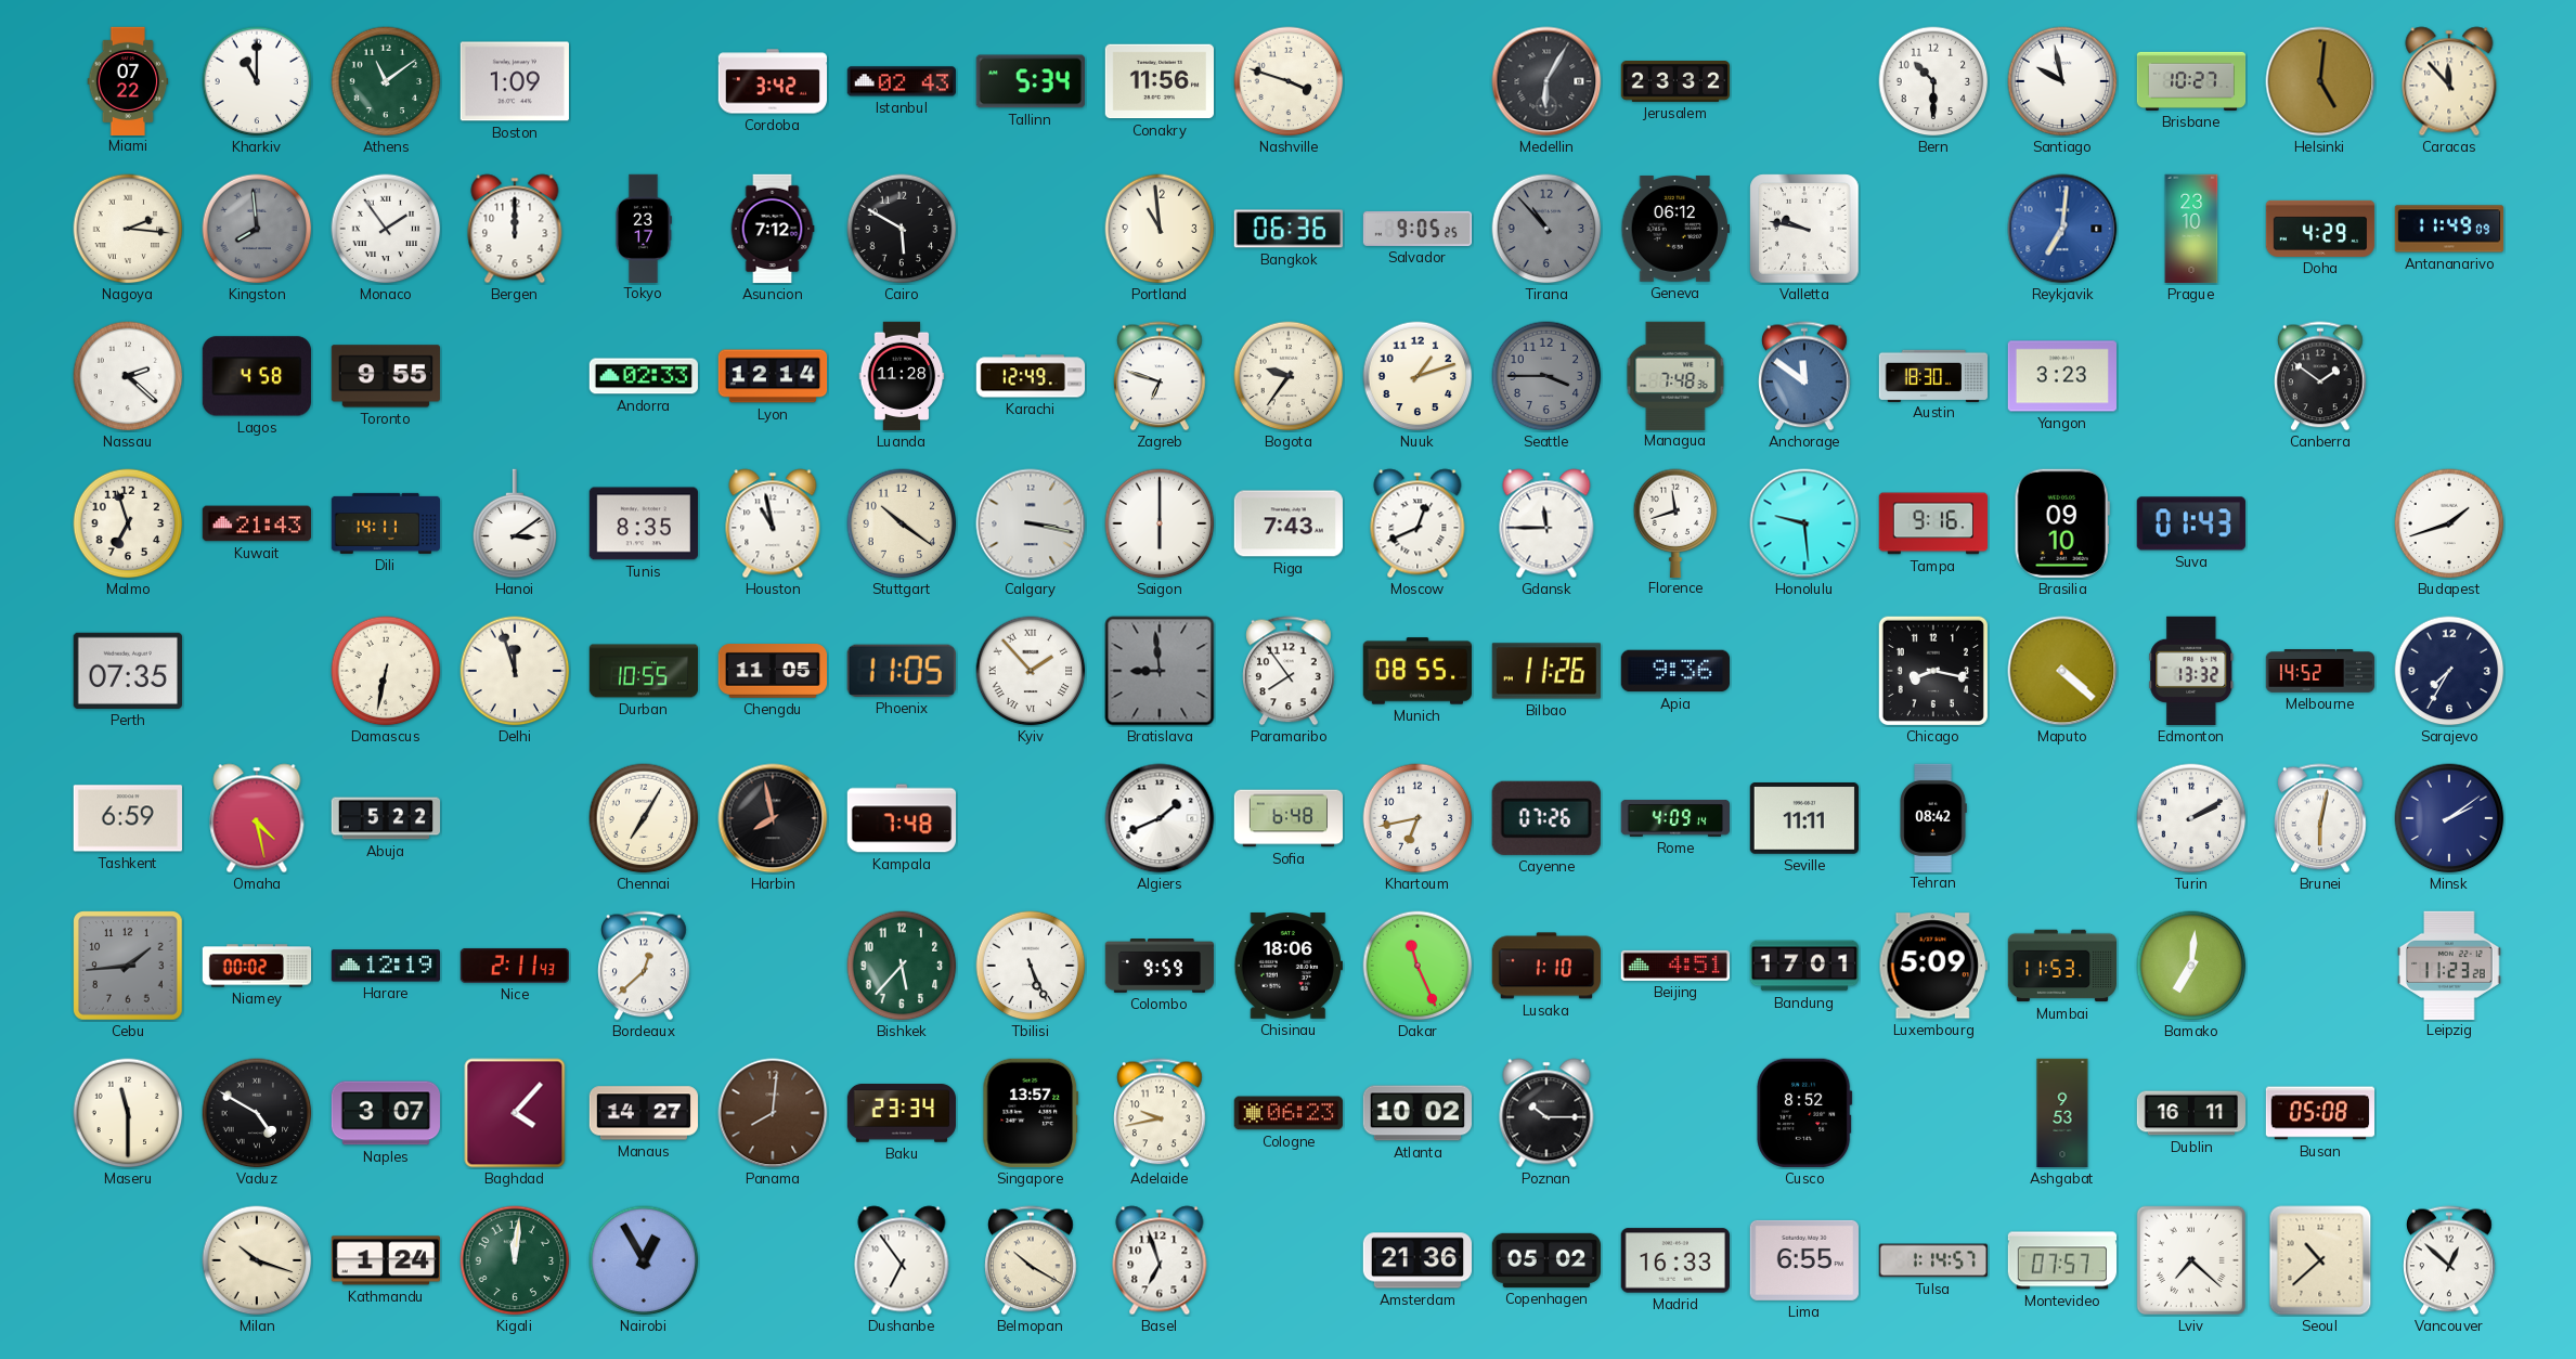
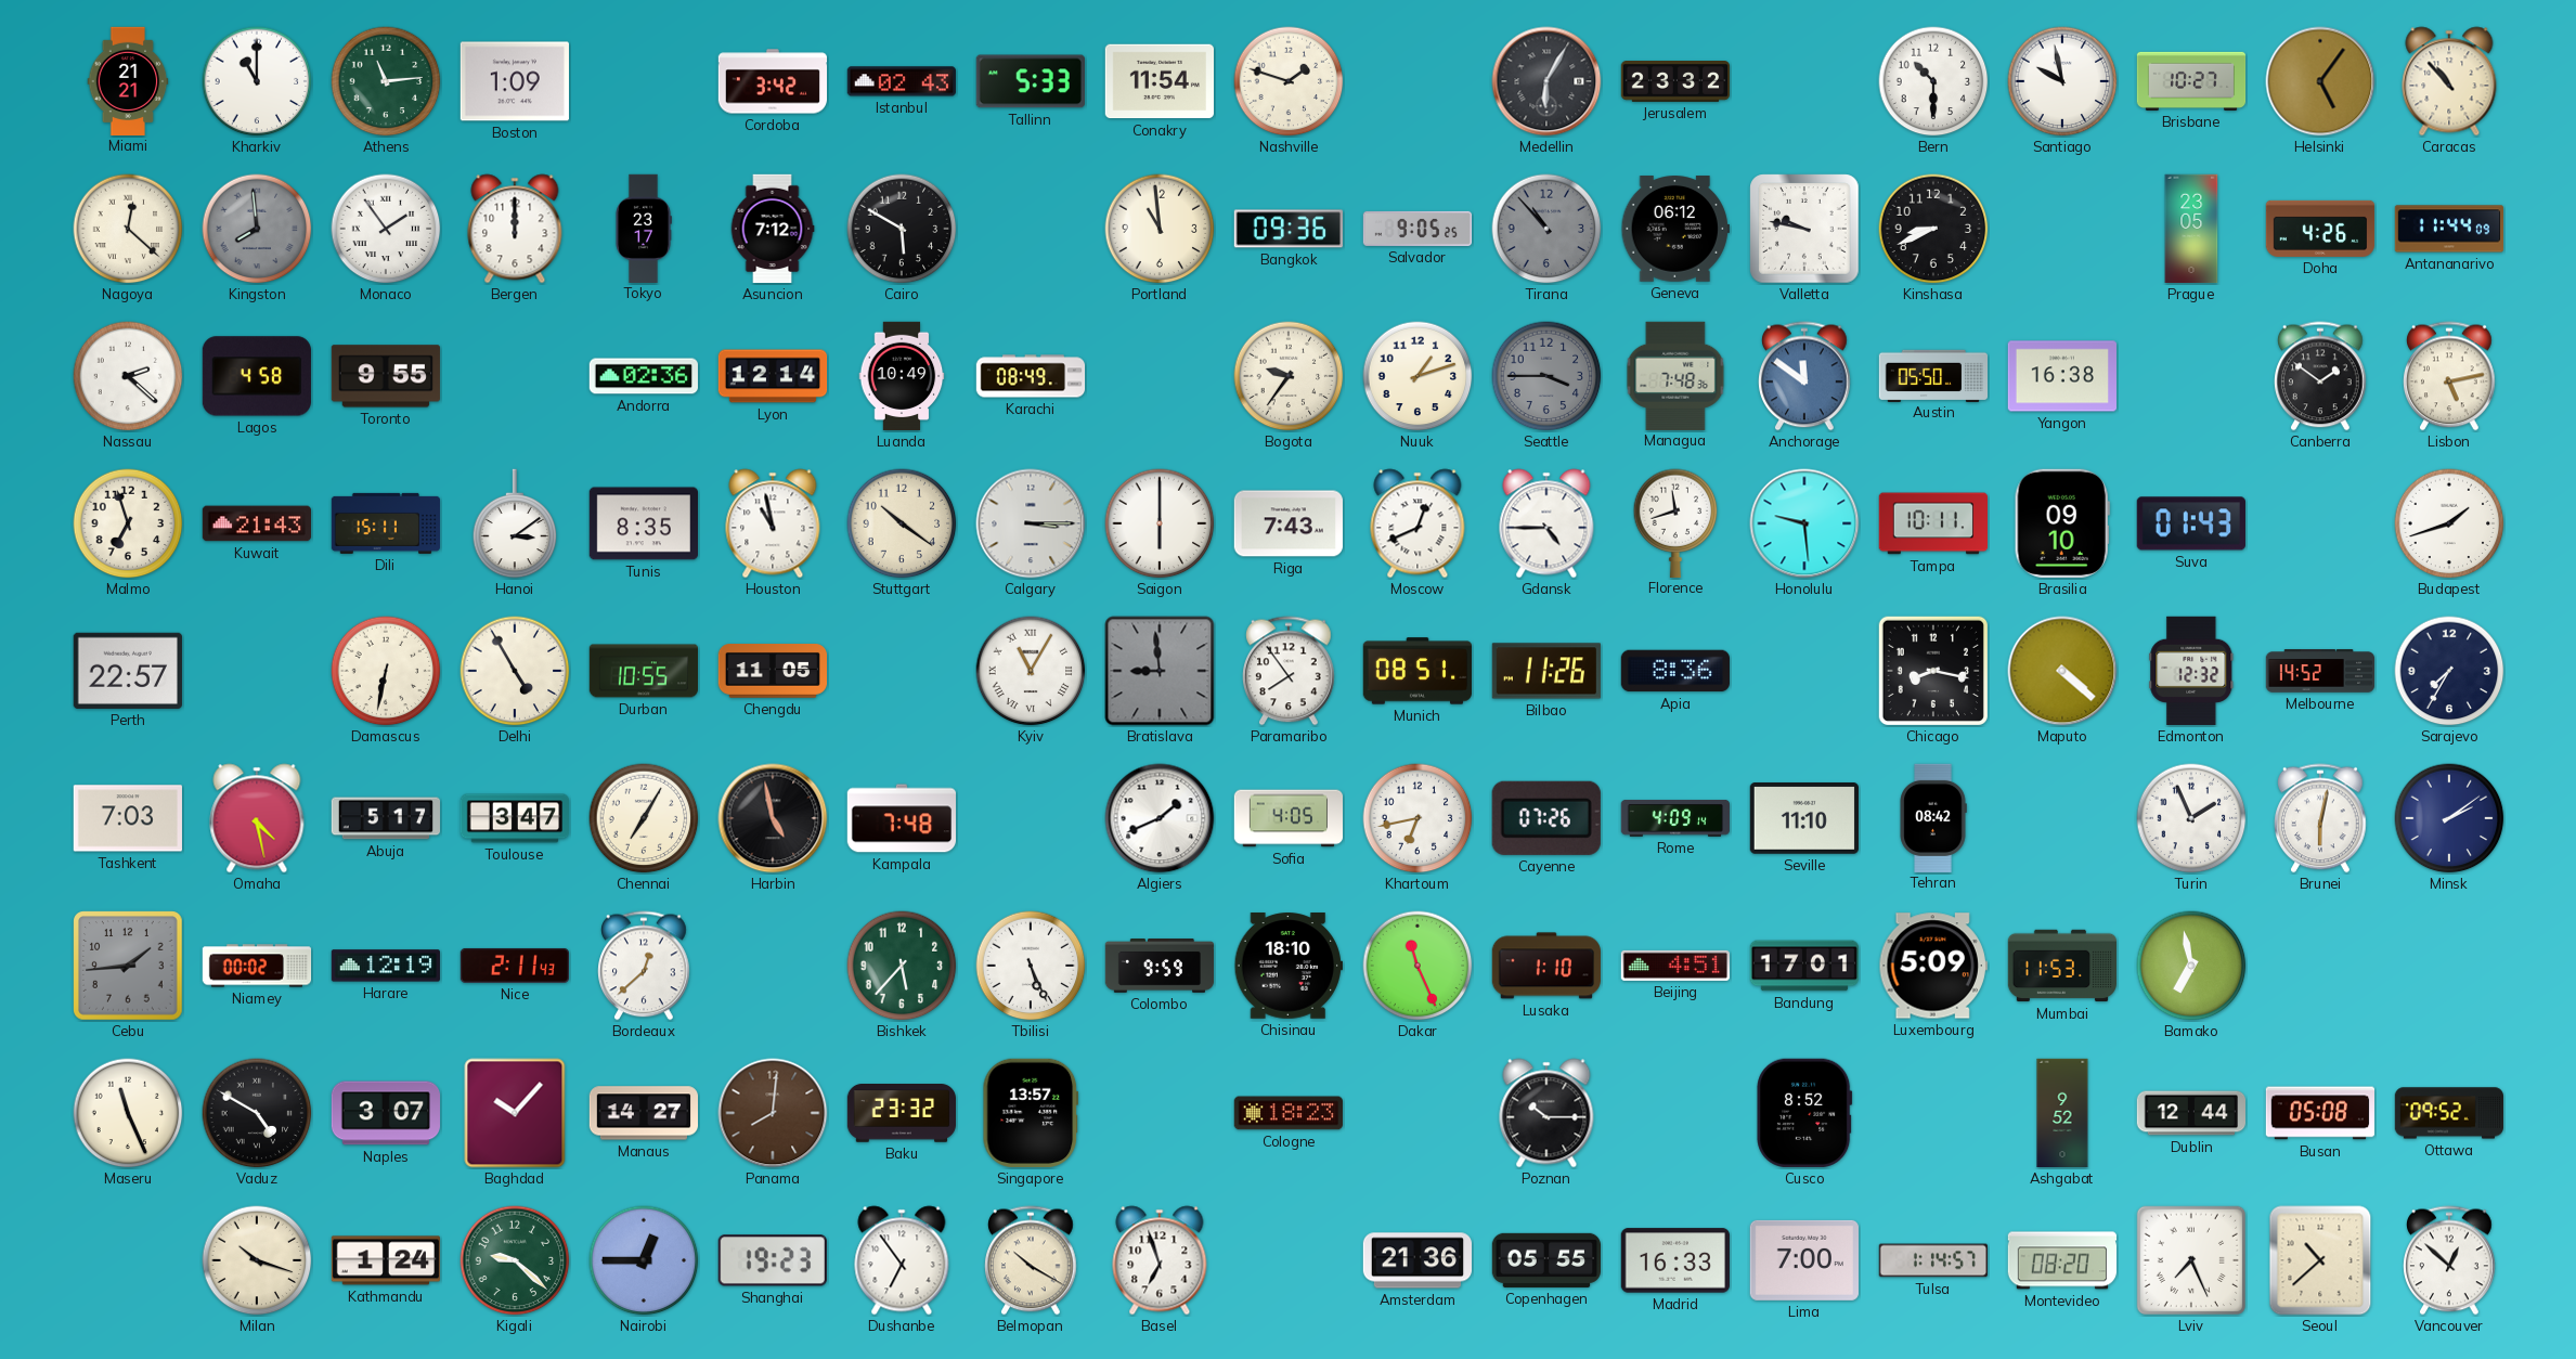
Miami: 07:22 -> 21:21 (128, 80)
Athens: 11:09 -> 11:14 (386, 81)
Tallinn: 5:34 -> 5:33 (1031, 81)
Conakry: 11:56 -> 11:54 (1158, 81)
Nashville: 3:48 -> 1:48 (1289, 81)
Helsinki: 5:01 -> 5:06 (2320, 81)
Caracas: 11:53 -> 10:53 (2449, 81)
Nagoya: 2:16 -> 12:22 (128, 229)
Bangkok: 06:36 -> 09:36 (1289, 229)
Kinshasa: none -> 8:41 (1933, 229)
Reykjavik: 7:01 -> none (2062, 229)
Prague: 23:10 -> 23:05 (2191, 229)
Doha: 4:29 -> 4:26 (2320, 229)
Antananarivo: 11:49 -> 11:44 (2448, 229)
Andorra: 02:33 -> 02:36 (643, 376)
Luanda: 11:28 -> 10:49 (902, 376)
Karachi: 12:49 -> 08:49 (1031, 376)
Zagreb: 6:48 -> none (1161, 376)
Austin: 18:30 -> 05:50 (1932, 375)
Yangon: 3:23 -> 16:38 (2061, 376)
Lisbon: none -> 5:13 (2450, 376)
Dili: 14:11 -> 15:11 (385, 523)
Calgary: 3:17 -> 3:15 (1031, 523)
Gdansk: 11:45 -> 4:45 (1546, 523)
Tampa: 9:16 -> 10:11 (1932, 523)
Perth: 07:35 -> 22:57 (128, 671)
Delhi: 11:57 -> 4:55 (515, 671)
Phoenix: 11:05 -> none (902, 671)
Kyiv: 1:53 -> 11:05 (1031, 671)
Munich: 08:55 -> 08:51 (1416, 671)
Apia: 9:36 -> 8:36 (1674, 671)
Edmonton: 13:32 -> 12:32 (2191, 671)
Tashkent: 6:59 -> 7:03 (128, 818)
Abuja: 5:22 -> 5:17 (385, 818)
Toulouse: none -> 3:47 (514, 818)
Harbin: 7:58 -> 4:58 (773, 818)
Sofia: 6:48 -> 4:05 (1287, 818)
Seville: 11:11 -> 11:10 (1804, 819)
Turin: 2:10 -> 1:56 (2191, 818)
Chisinau: 18:06 -> 18:10 (1287, 966)
Bamako: 7:01 -> 6:58 (2191, 966)
Leipzig: 11:23 -> none (2449, 965)
Maseru: 11:30 -> 11:26 (128, 1113)
Baghdad: 4:07 -> 10:07 (515, 1113)
Baku: 23:34 -> 23:32 (901, 1114)
Adelaide: 9:43 -> none (1161, 1113)
Cologne: 06:23 -> 18:23 (1289, 1113)
Atlanta: 10:02 -> none (1416, 1113)
Ashgabat: 9:53 -> 9:52 (2062, 1113)
Dublin: 16:11 -> 12:44 (2191, 1113)
Ottawa: none -> 09:52 (2448, 1113)
Kigali: 12:01 -> 9:22 (515, 1260)
Nairobi: 12:55 -> 12:45 (644, 1260)
Shanghai: none -> 19:23 (773, 1260)
Copenhagen: 05:02 -> 05:55 (1545, 1260)
Lima: 6:55 -> 7:00 (1804, 1260)
Montevideo: 07:57 -> 08:20 (2061, 1260)
Lviv: 7:22 -> 7:26 (2191, 1260)
